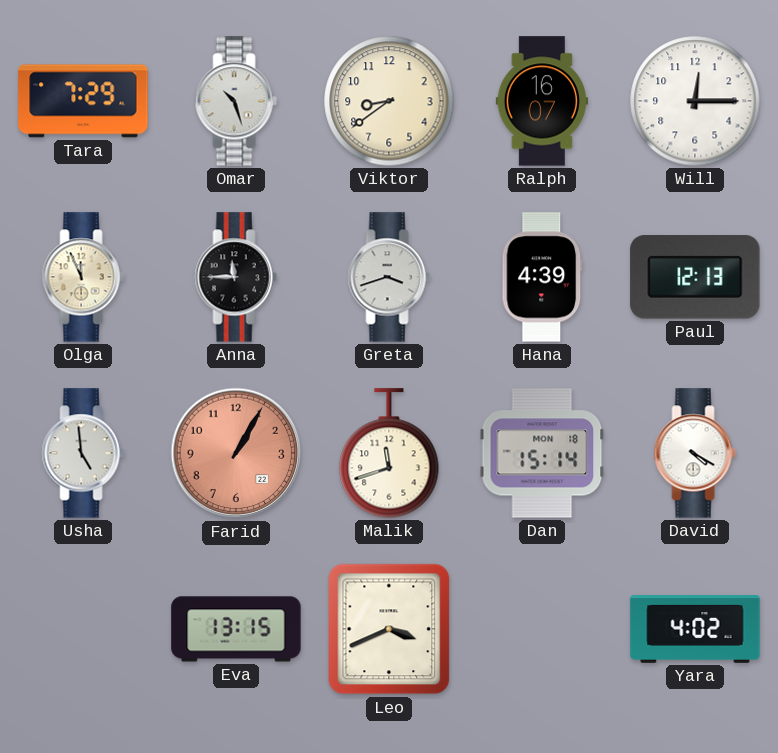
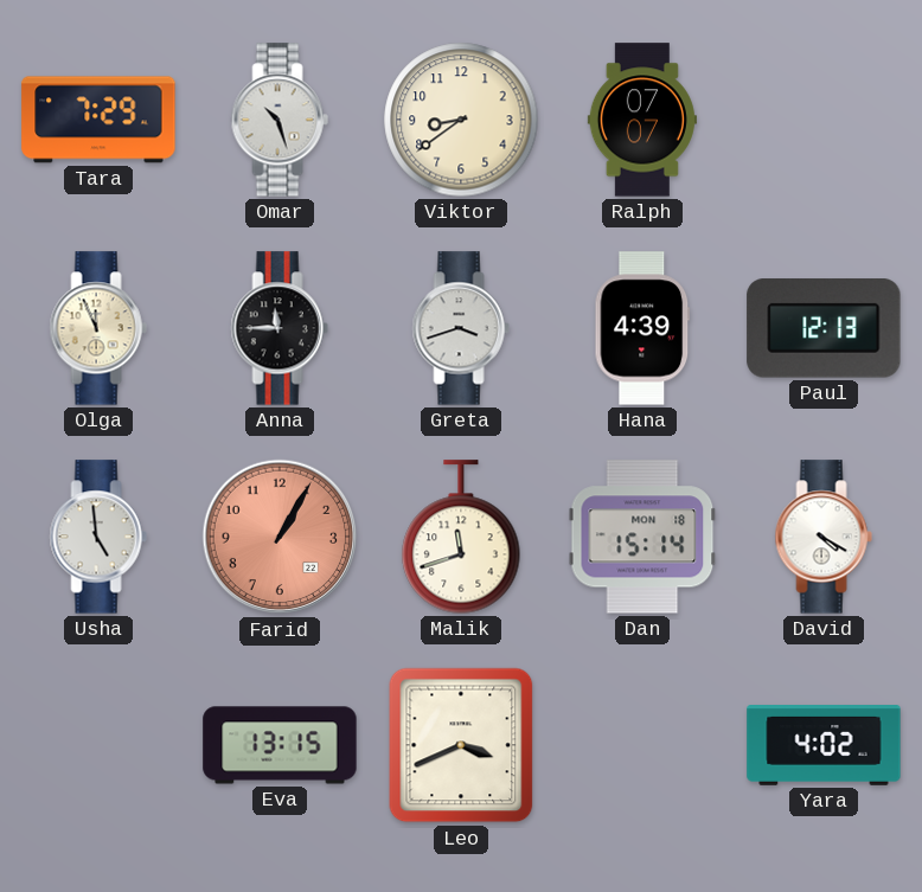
Ralph: 16:07 -> 07:07 (642, 120)
Will: 12:15 -> none (695, 101)
